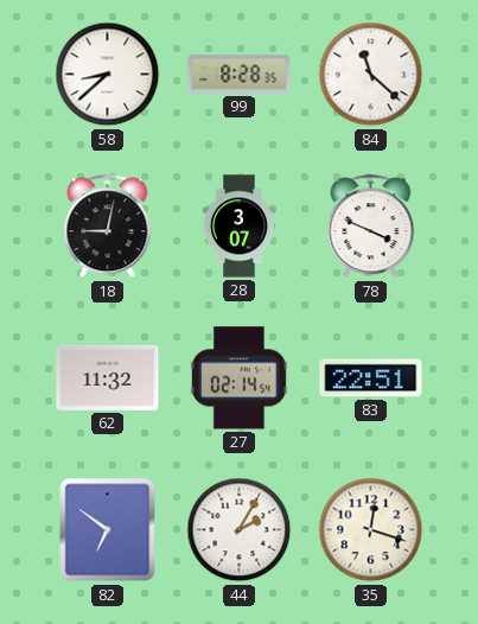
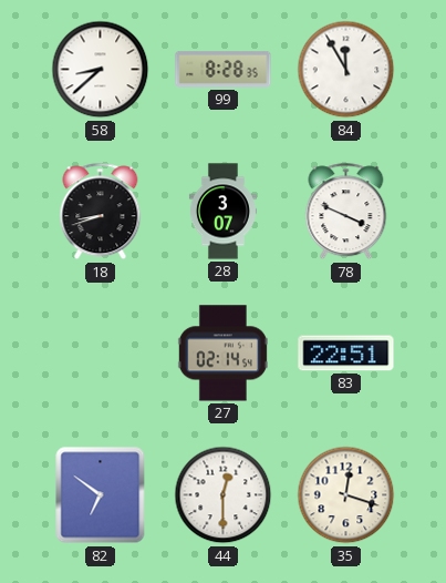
84: 11:22 -> 11:55 (346, 70)
18: 9:02 -> 8:42 (101, 212)
62: 11:32 -> none (108, 377)
44: 2:05 -> 12:30 (224, 495)
